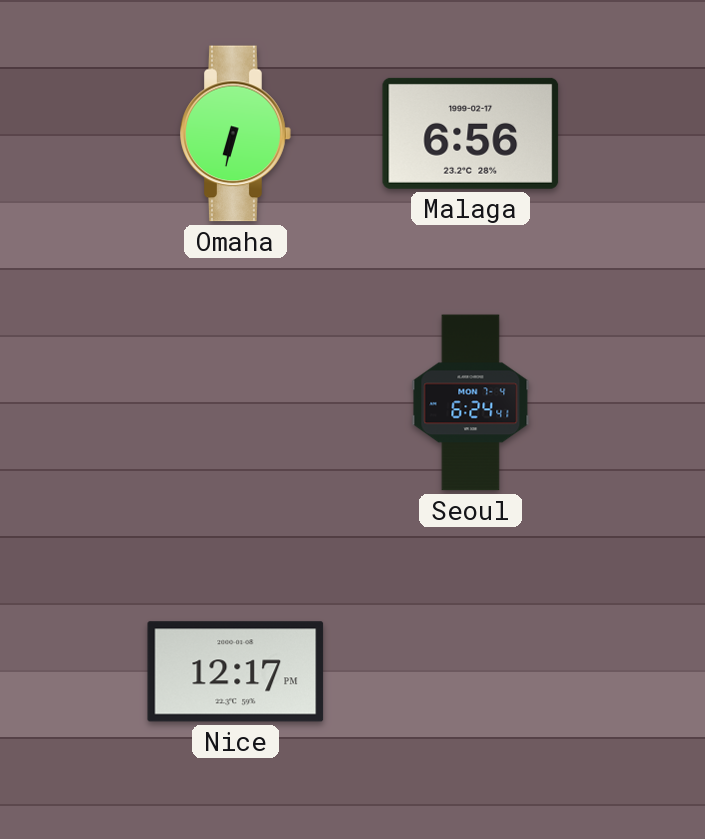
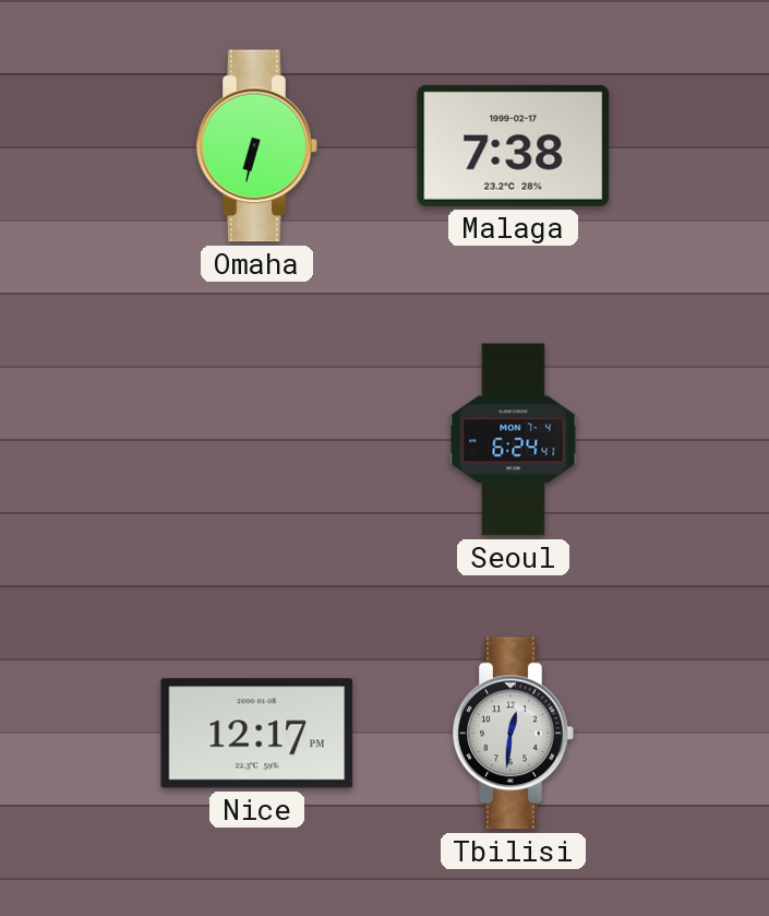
Malaga: 6:56 -> 7:38 (514, 145)
Tbilisi: none -> 12:31 (514, 734)
